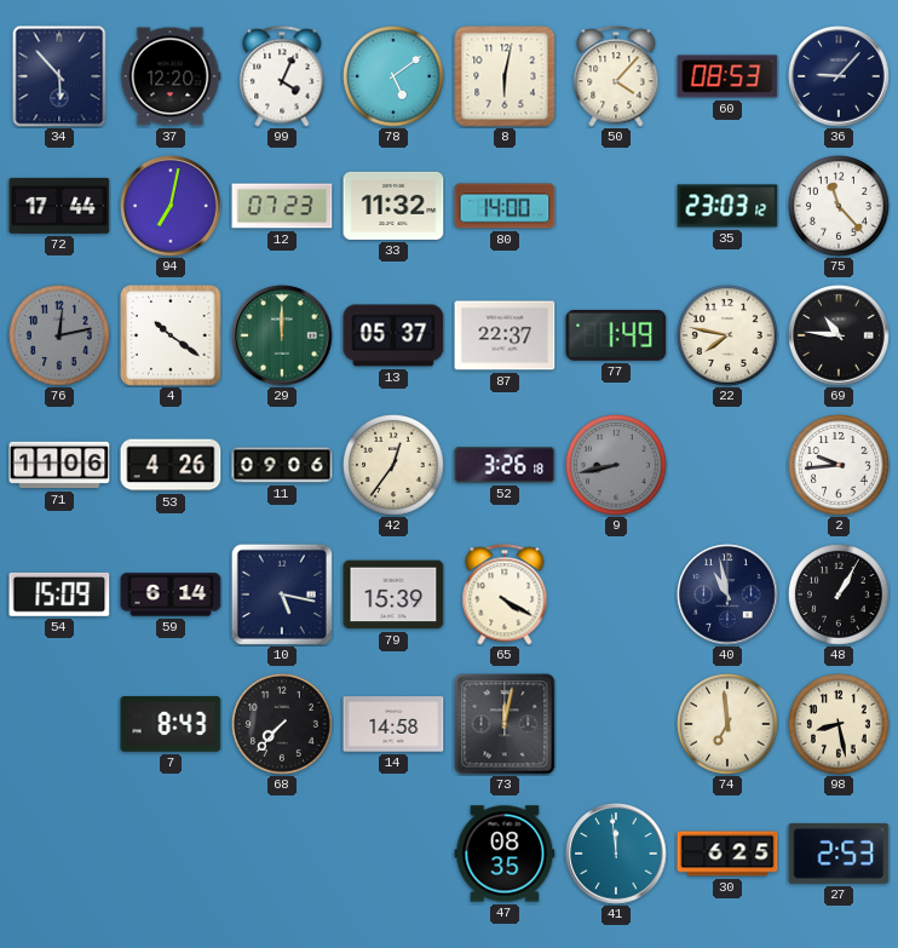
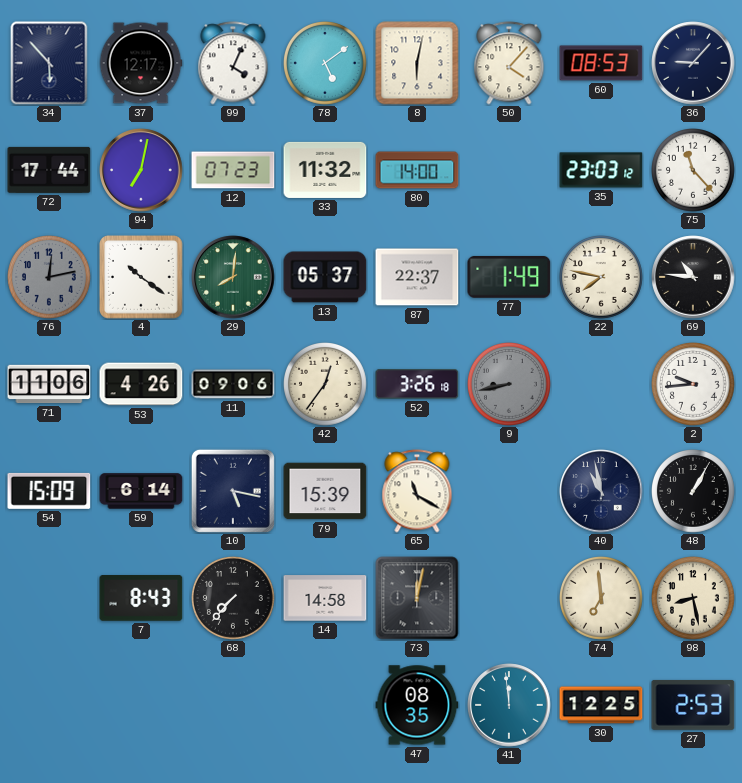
37: 12:20 -> 12:17 (141, 63)
29: 12:00 -> 8:01 (233, 277)
65: 4:20 -> 11:20 (417, 491)
30: 6:25 -> 12:25 (601, 705)
